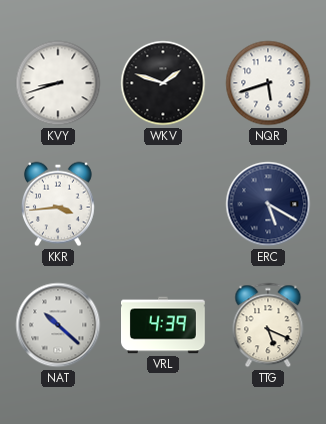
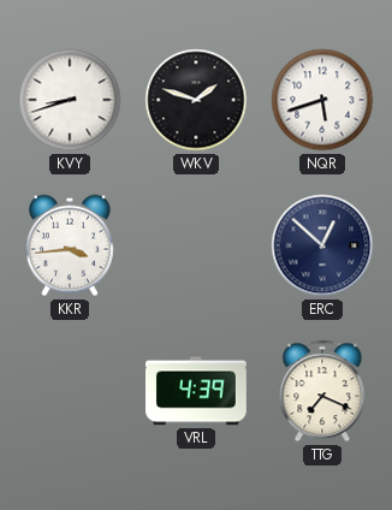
ERC: 5:20 -> 12:52 (322, 245)
NAT: 10:22 -> none (58, 325)
TTG: 5:19 -> 7:19 (322, 391)
